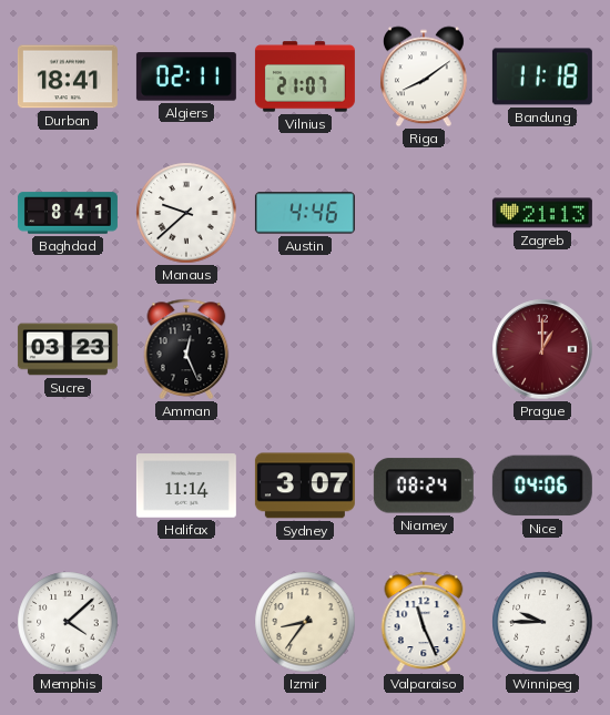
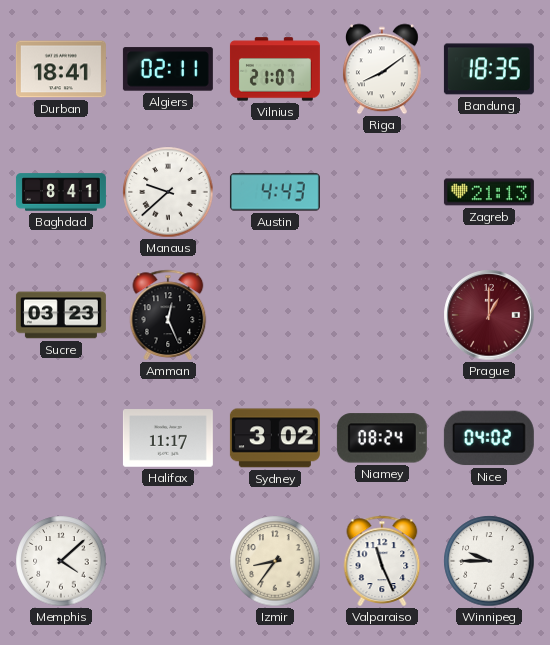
Bandung: 11:18 -> 18:35 (489, 69)
Austin: 4:46 -> 4:43 (275, 192)
Halifax: 11:14 -> 11:17 (168, 438)
Sydney: 3:07 -> 3:02 (275, 438)
Nice: 04:06 -> 04:02 (489, 438)
